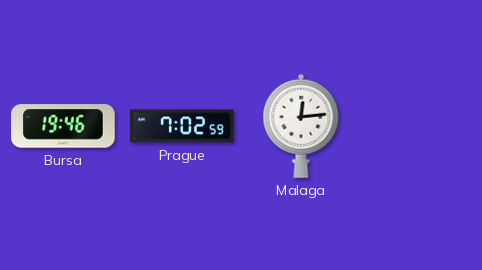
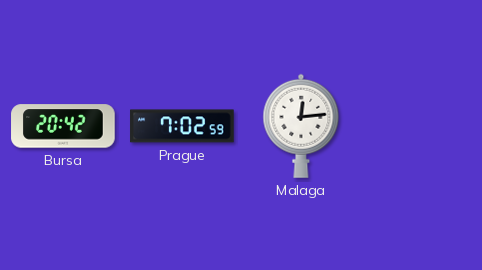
Bursa: 19:46 -> 20:42 (63, 126)
